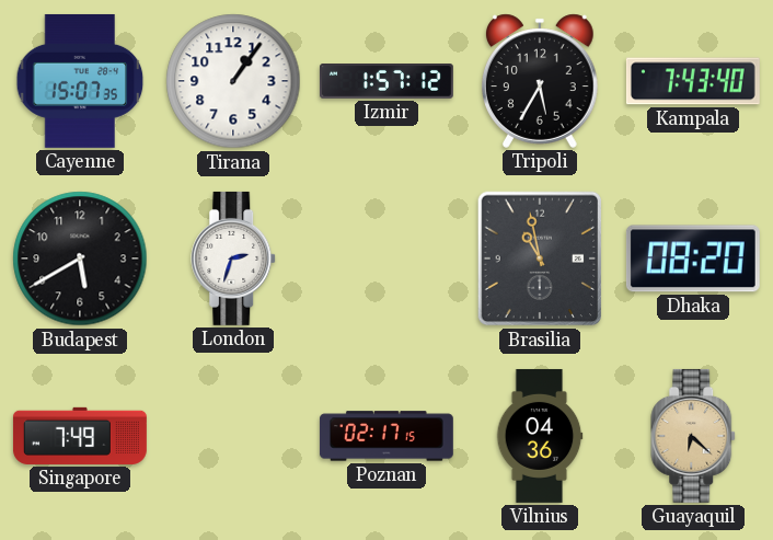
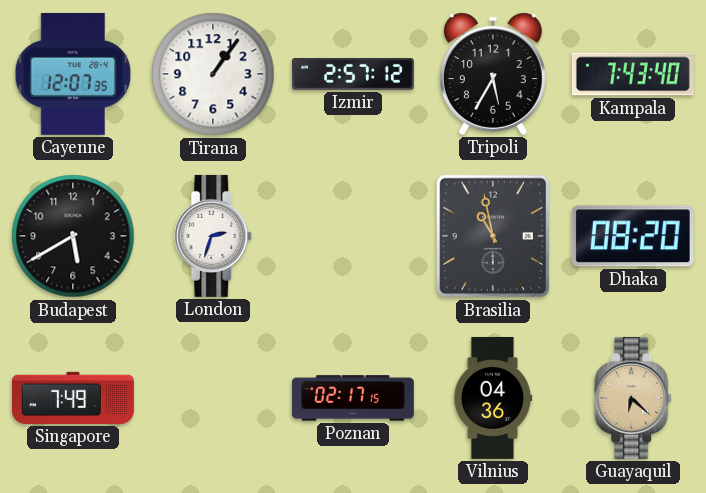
Cayenne: 15:07 -> 12:07 (73, 74)
Izmir: 1:57 -> 2:57 (353, 75)
